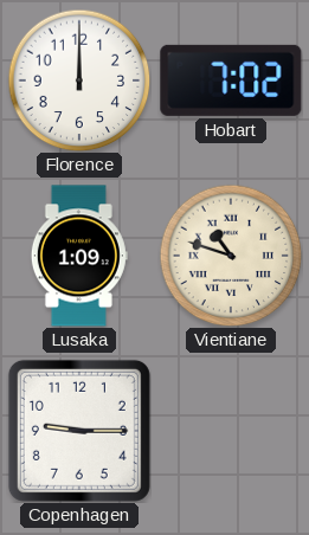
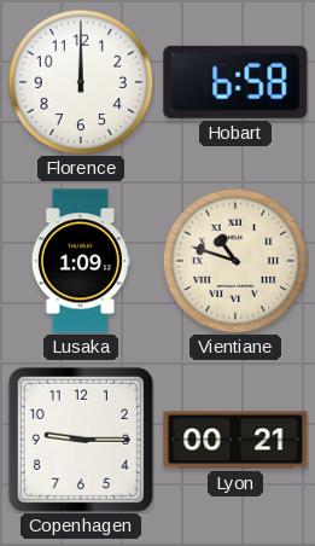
Hobart: 7:02 -> 6:58 (235, 82)
Lyon: none -> 00:21 (235, 440)
